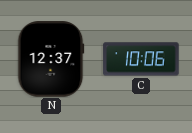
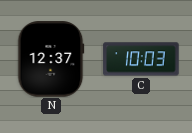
C: 10:06 -> 10:03 (141, 59)
